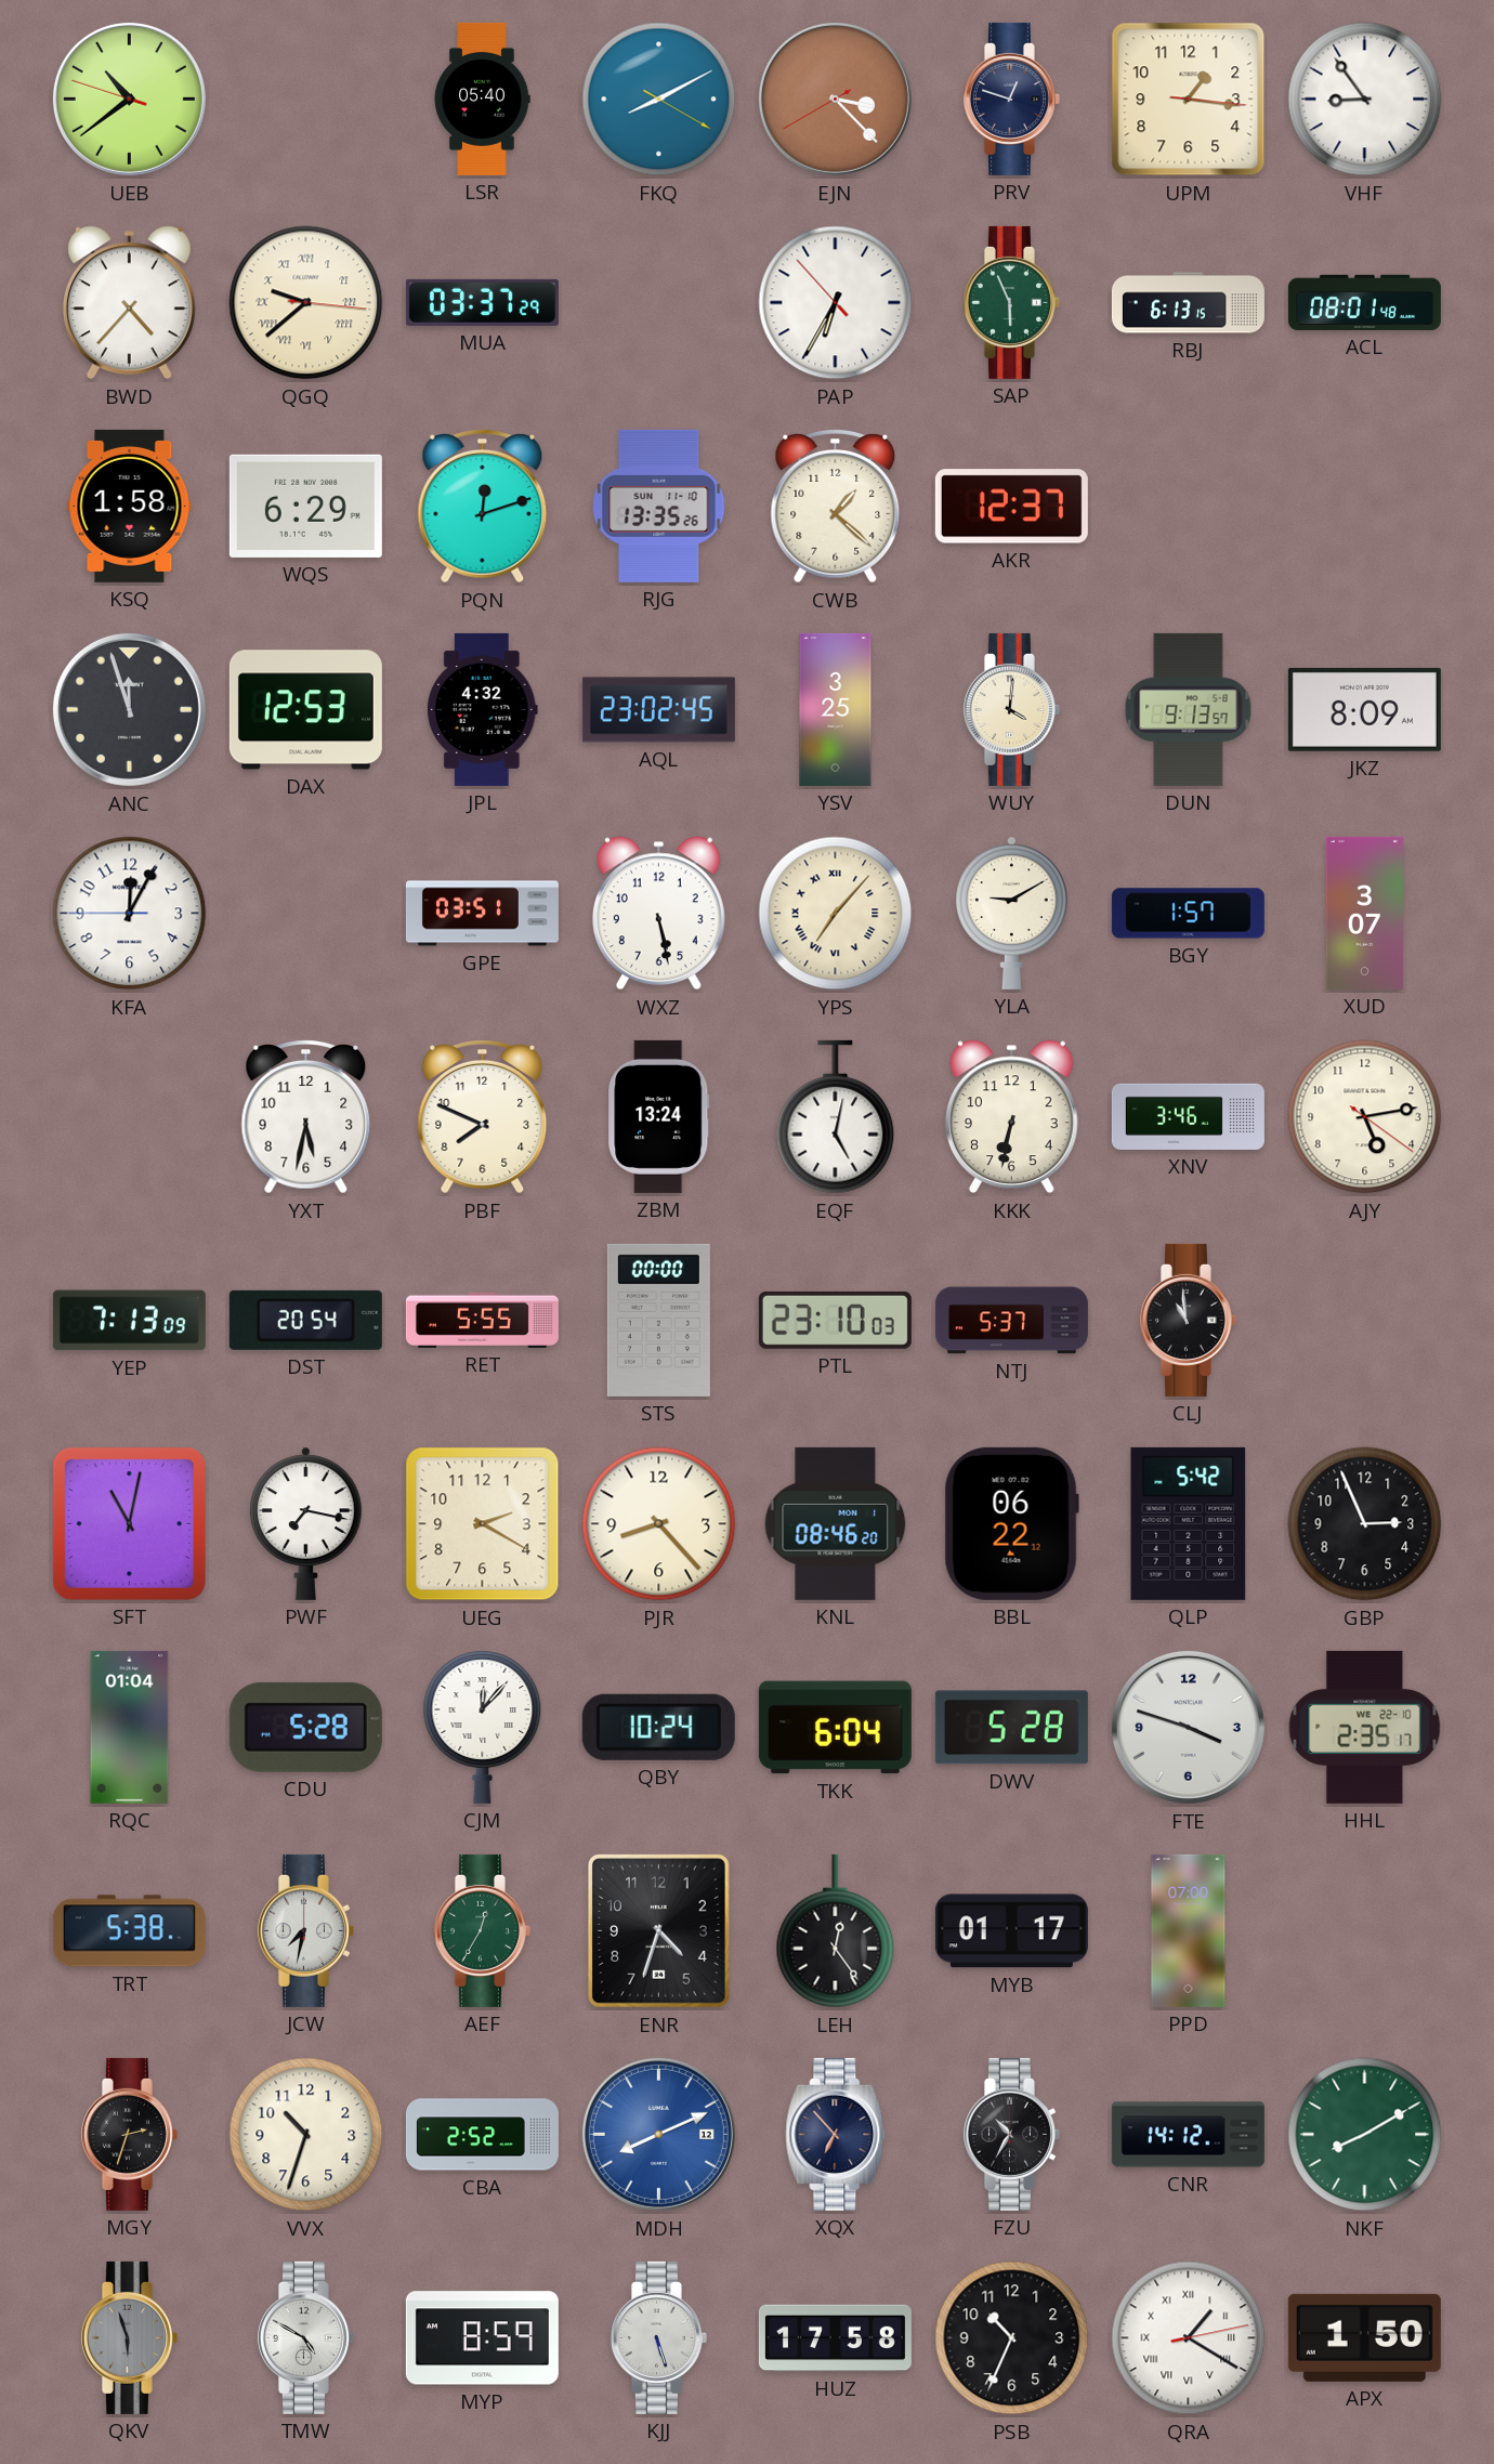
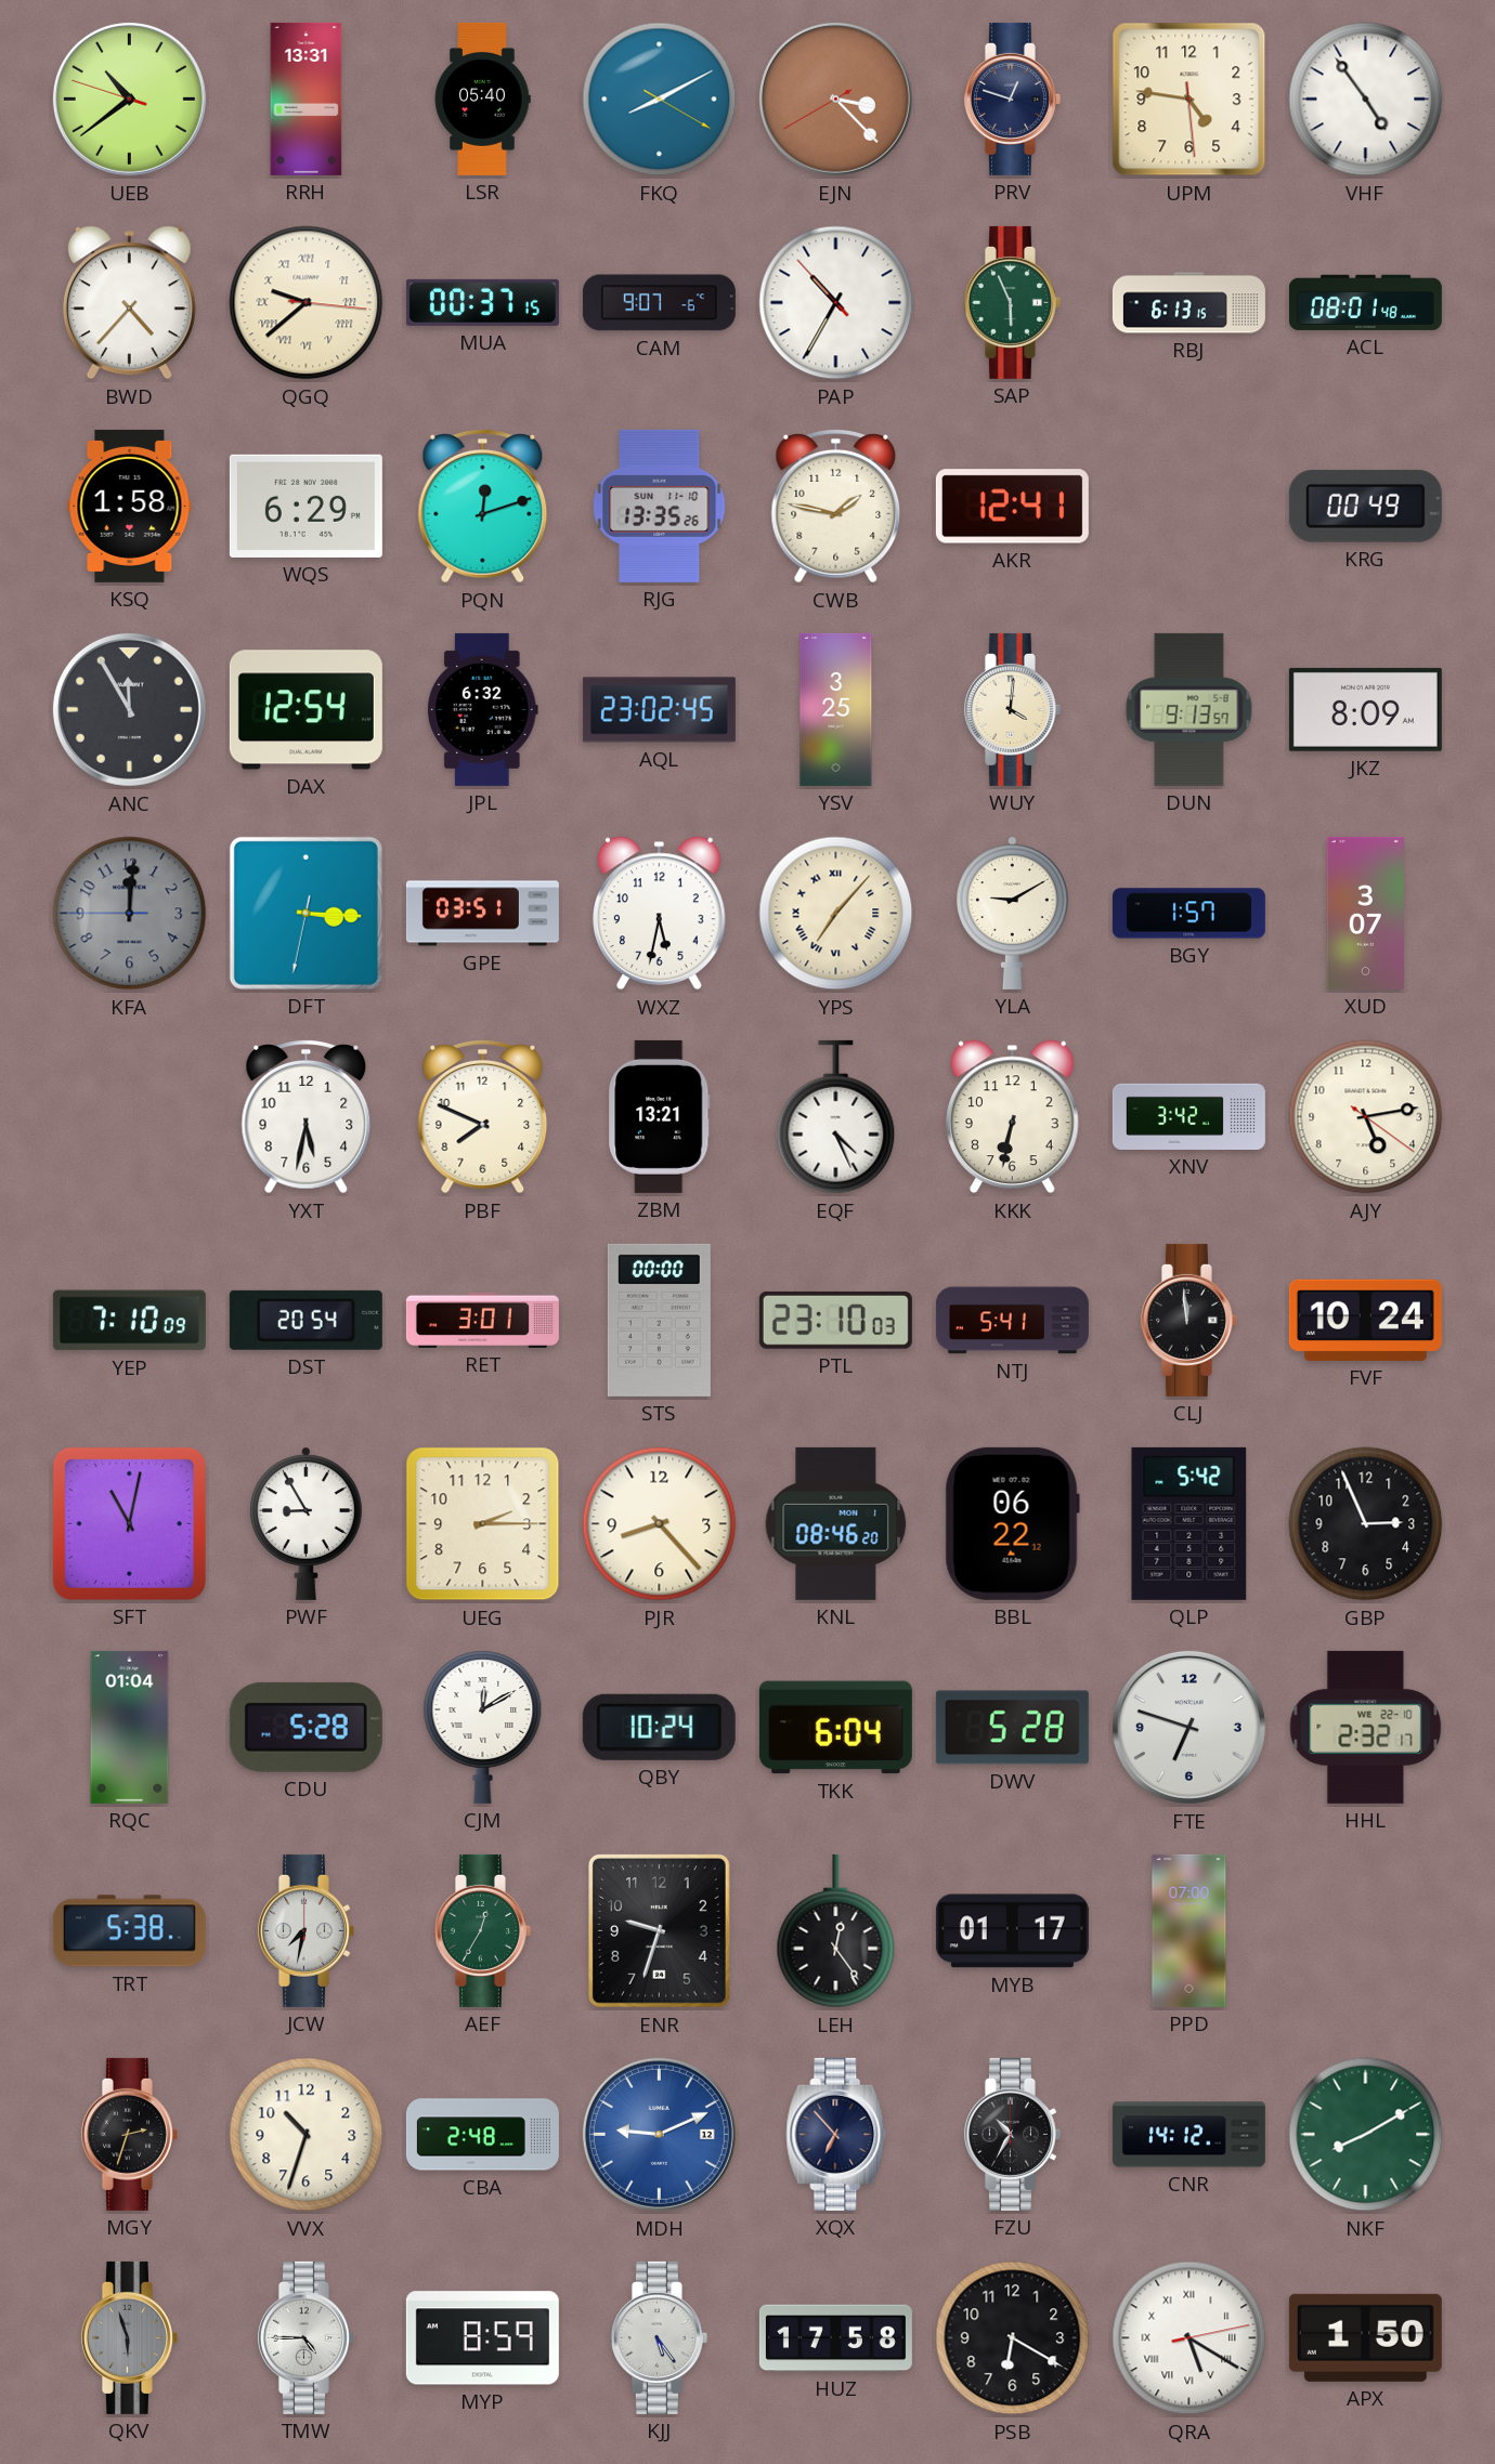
RRH: none -> 13:31 (307, 99)
UPM: 1:16 -> 4:46 (1189, 100)
VHF: 8:54 -> 4:54 (1366, 100)
MUA: 03:37 -> 00:37 (482, 302)
CAM: none -> 9:07 (659, 303)
PAP: 6:34 -> 10:34 (836, 303)
CWB: 1:22 -> 1:47 (836, 507)
AKR: 12:37 -> 12:41 (1012, 507)
KRG: none -> 00:49 (1365, 506)
ANC: 11:57 -> 11:55 (129, 709)
DAX: 12:53 -> 12:54 (305, 710)
JPL: 4:32 -> 6:32 (482, 709)
KFA: 12:04 -> 12:00 (130, 914)
KFA dial: white -> grey (130, 914)
DFT: none -> 3:15 (305, 913)
WXZ: 5:28 -> 5:32 (659, 914)
ZBM: 13:24 -> 13:21 (660, 1116)
EQF: 5:02 -> 4:26 (836, 1117)
XNV: 3:46 -> 3:42 (1188, 1116)
YEP: 7:13 -> 7:10 (129, 1321)
RET: 5:55 -> 3:01 (482, 1320)
NTJ: 5:37 -> 5:41 (1012, 1321)
CLJ: 10:59 -> 11:59 (1188, 1320)
FVF: none -> 10:24 (1365, 1320)
PWF: 7:17 -> 8:55 (307, 1523)
UEG: 2:20 -> 2:15 (483, 1524)
CJM: 12:07 -> 12:10 (483, 1727)
FTE: 3:48 -> 6:48 (1188, 1727)
HHL: 2:35 -> 2:32 (1366, 1727)
ENR: 4:33 -> 9:33 (659, 1930)
CBA: 2:52 -> 2:48 (482, 2135)
MDH: 8:11 -> 9:11 (659, 2134)
TMW: 4:50 -> 4:45 (305, 2337)
KJJ: 5:27 -> 5:24 (659, 2337)
PSB: 10:34 -> 6:20 (1013, 2338)
QRA: 1:20 -> 5:20 (1189, 2338)
